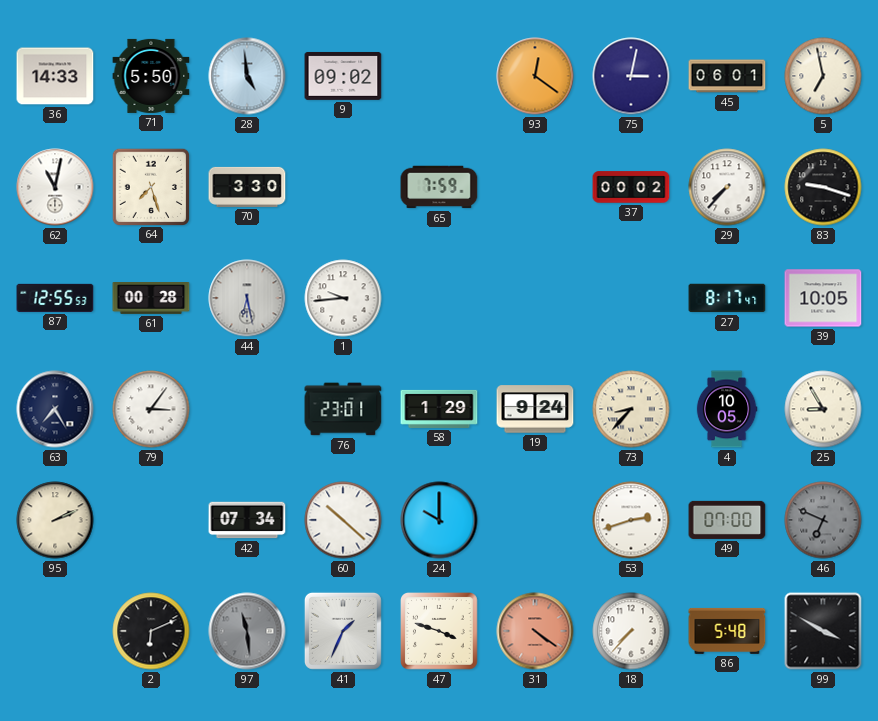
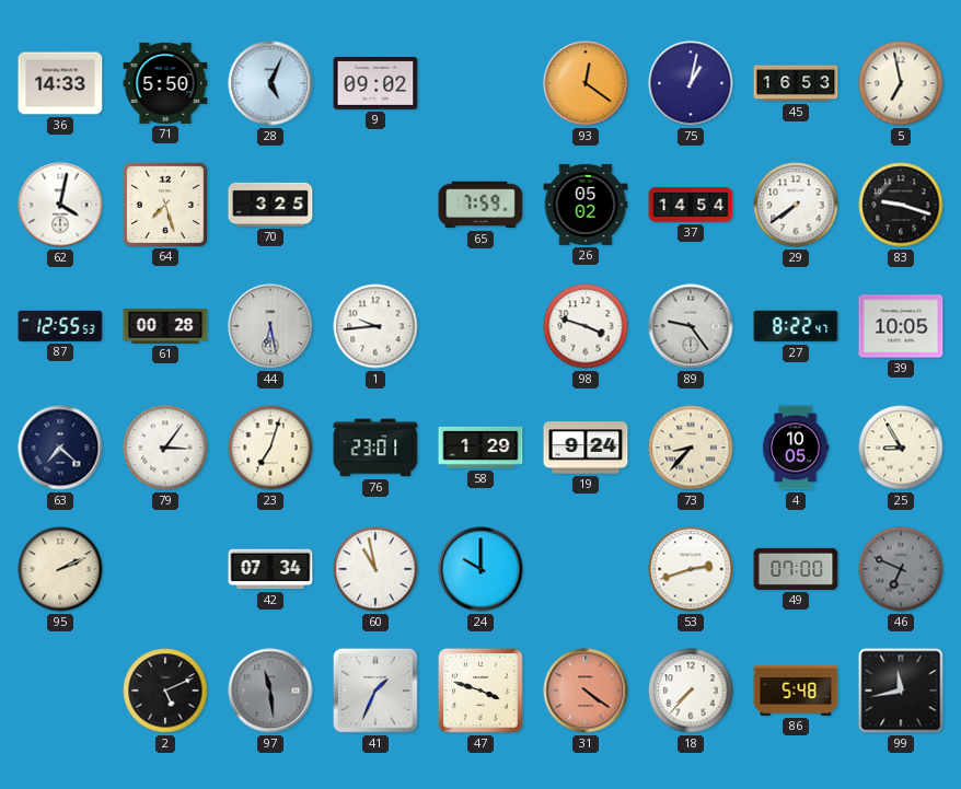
28: 4:59 -> 5:04 (270, 83)
75: 3:02 -> 1:02 (691, 83)
45: 06:01 -> 16:53 (796, 83)
62: 11:02 -> 4:02 (60, 205)
70: 3:30 -> 3:25 (270, 205)
26: none -> 05:02 (586, 205)
37: 00:02 -> 14:54 (691, 205)
29: 7:37 -> 7:39 (796, 205)
98: none -> 3:48 (586, 326)
89: none -> 9:24 (691, 326)
27: 8:17 -> 8:22 (796, 326)
63: 7:25 -> 7:22 (60, 448)
23: none -> 7:03 (270, 448)
60: 10:22 -> 10:58 (375, 569)
2: 6:11 -> 5:11 (165, 691)
99: 3:50 -> 11:43 (901, 691)
